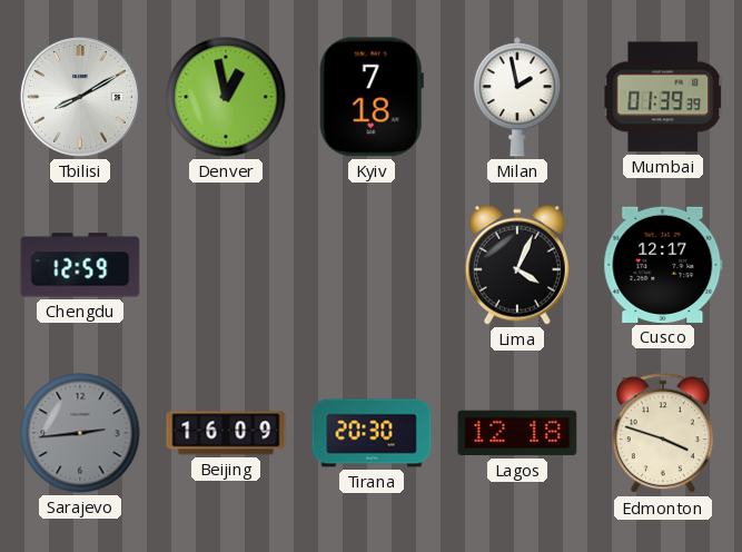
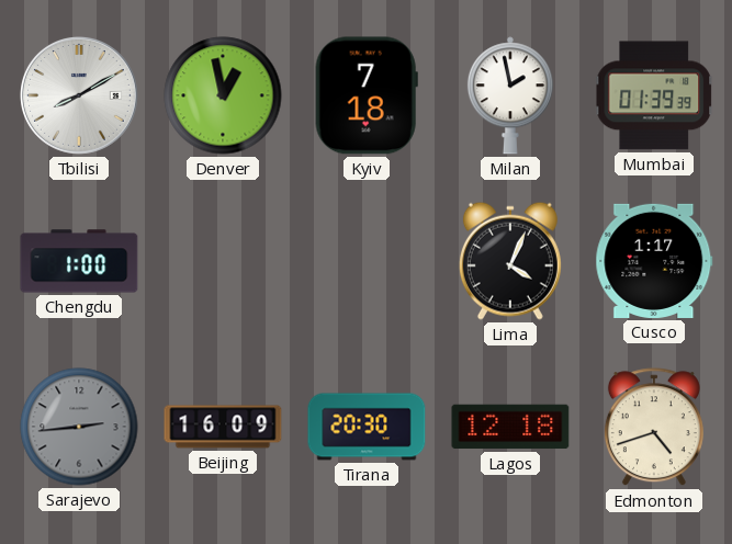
Chengdu: 12:59 -> 1:00 (79, 261)
Cusco: 12:17 -> 1:17 (654, 261)
Edmonton: 3:48 -> 4:42 (654, 428)
